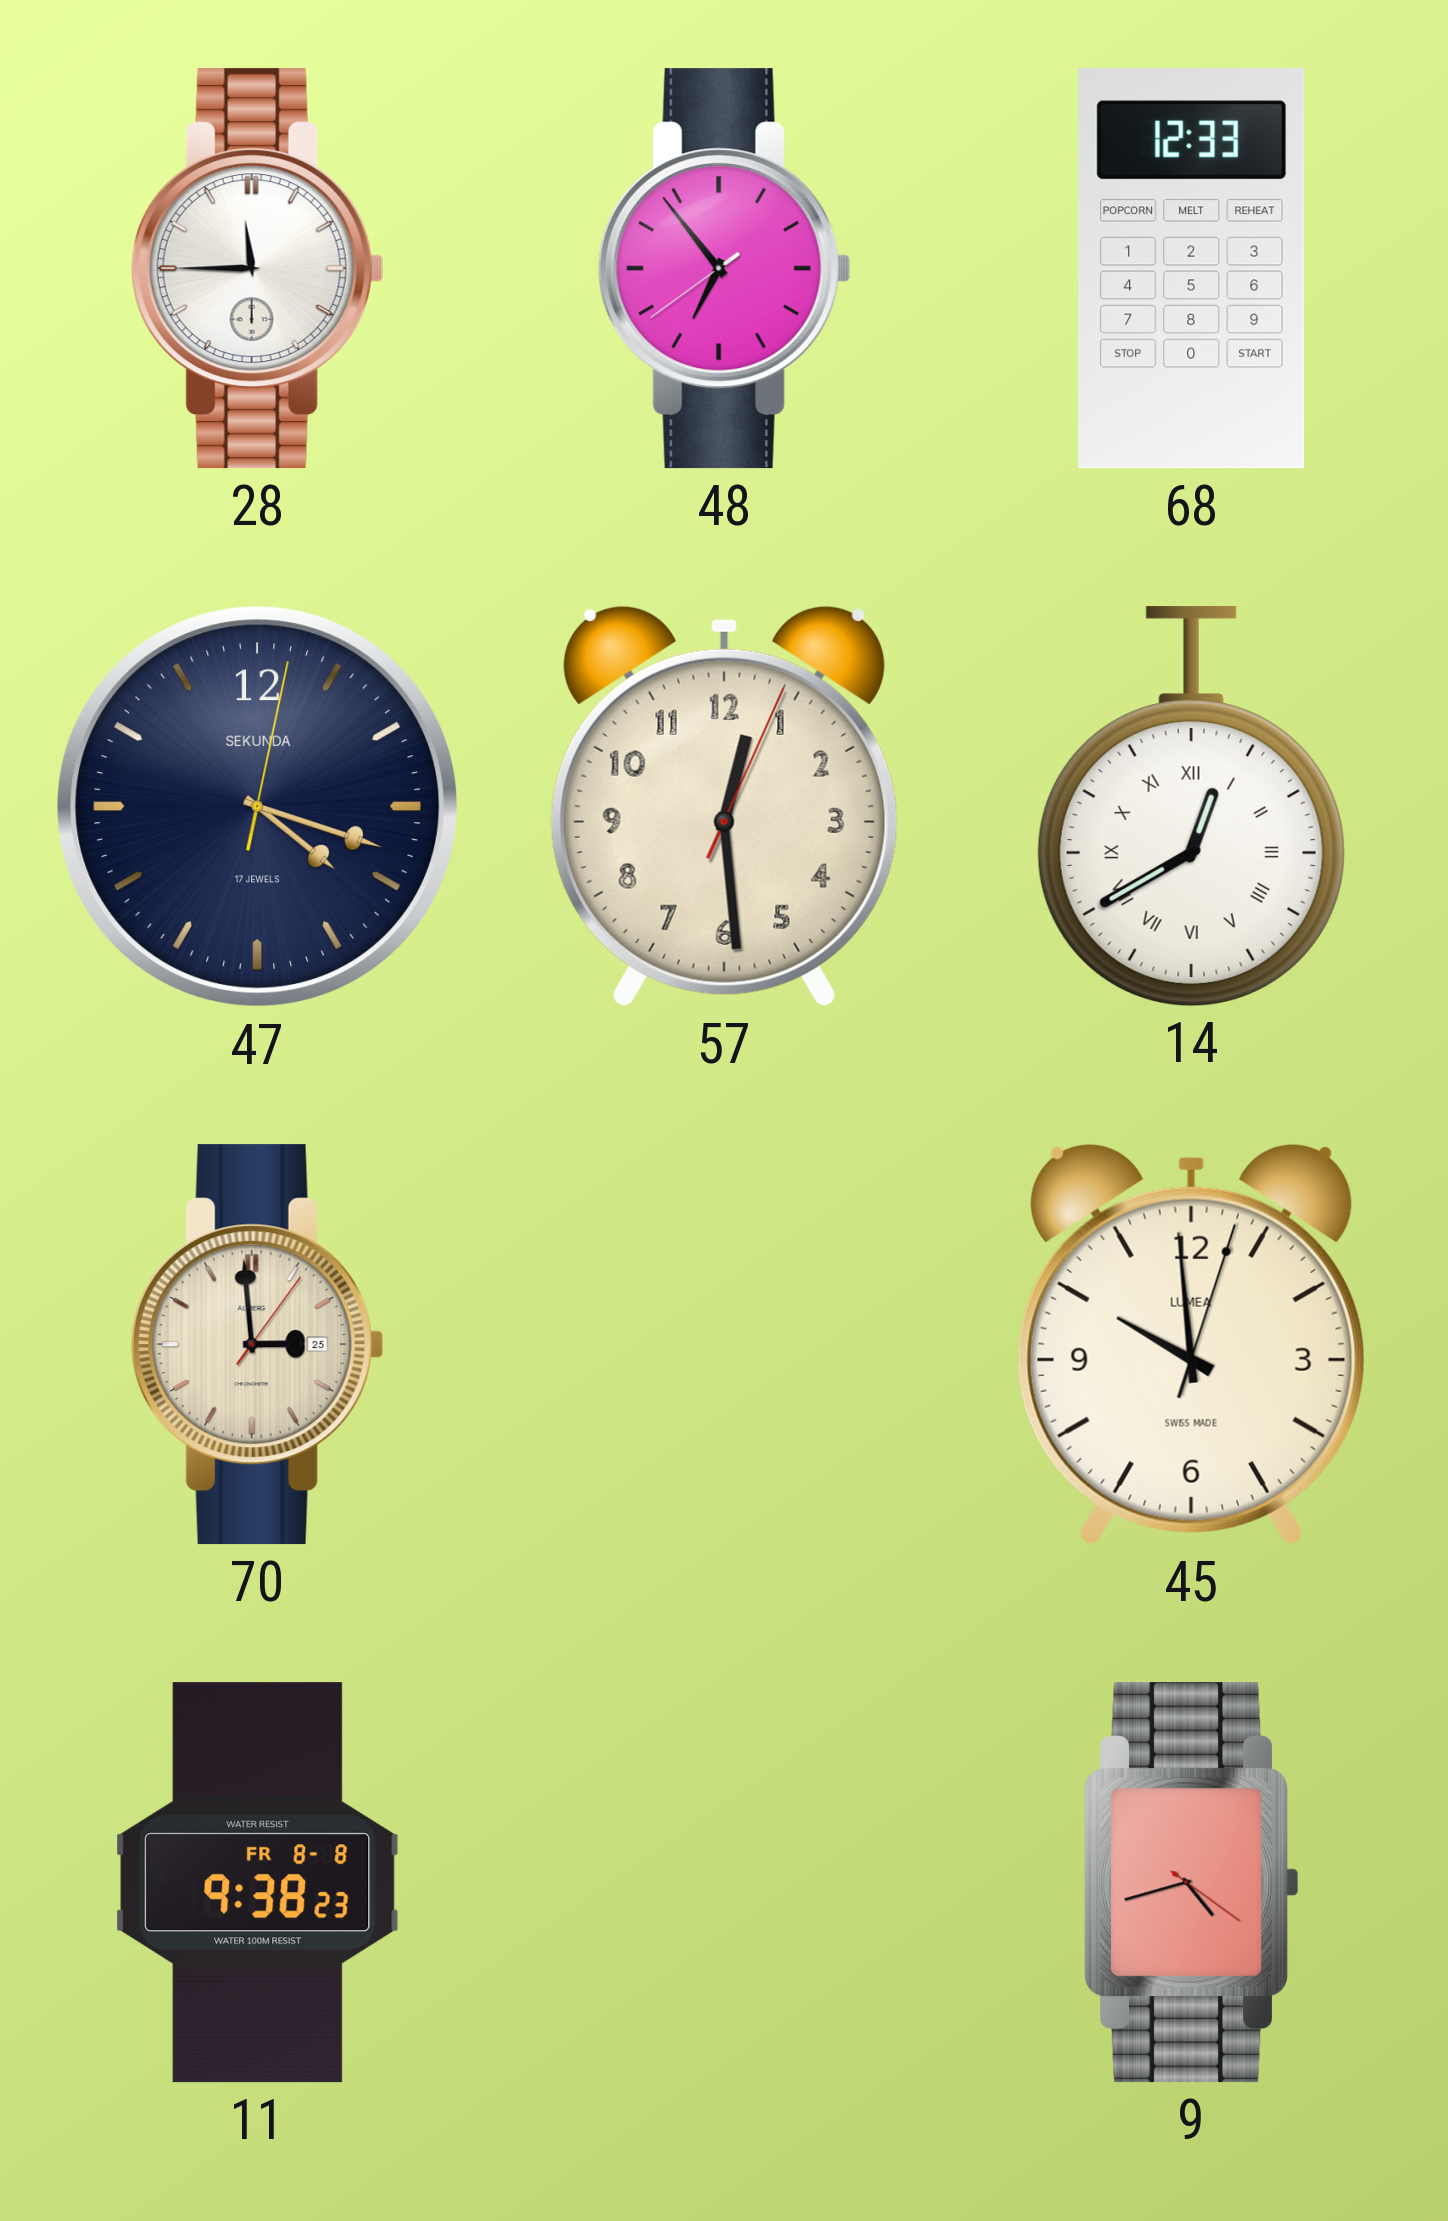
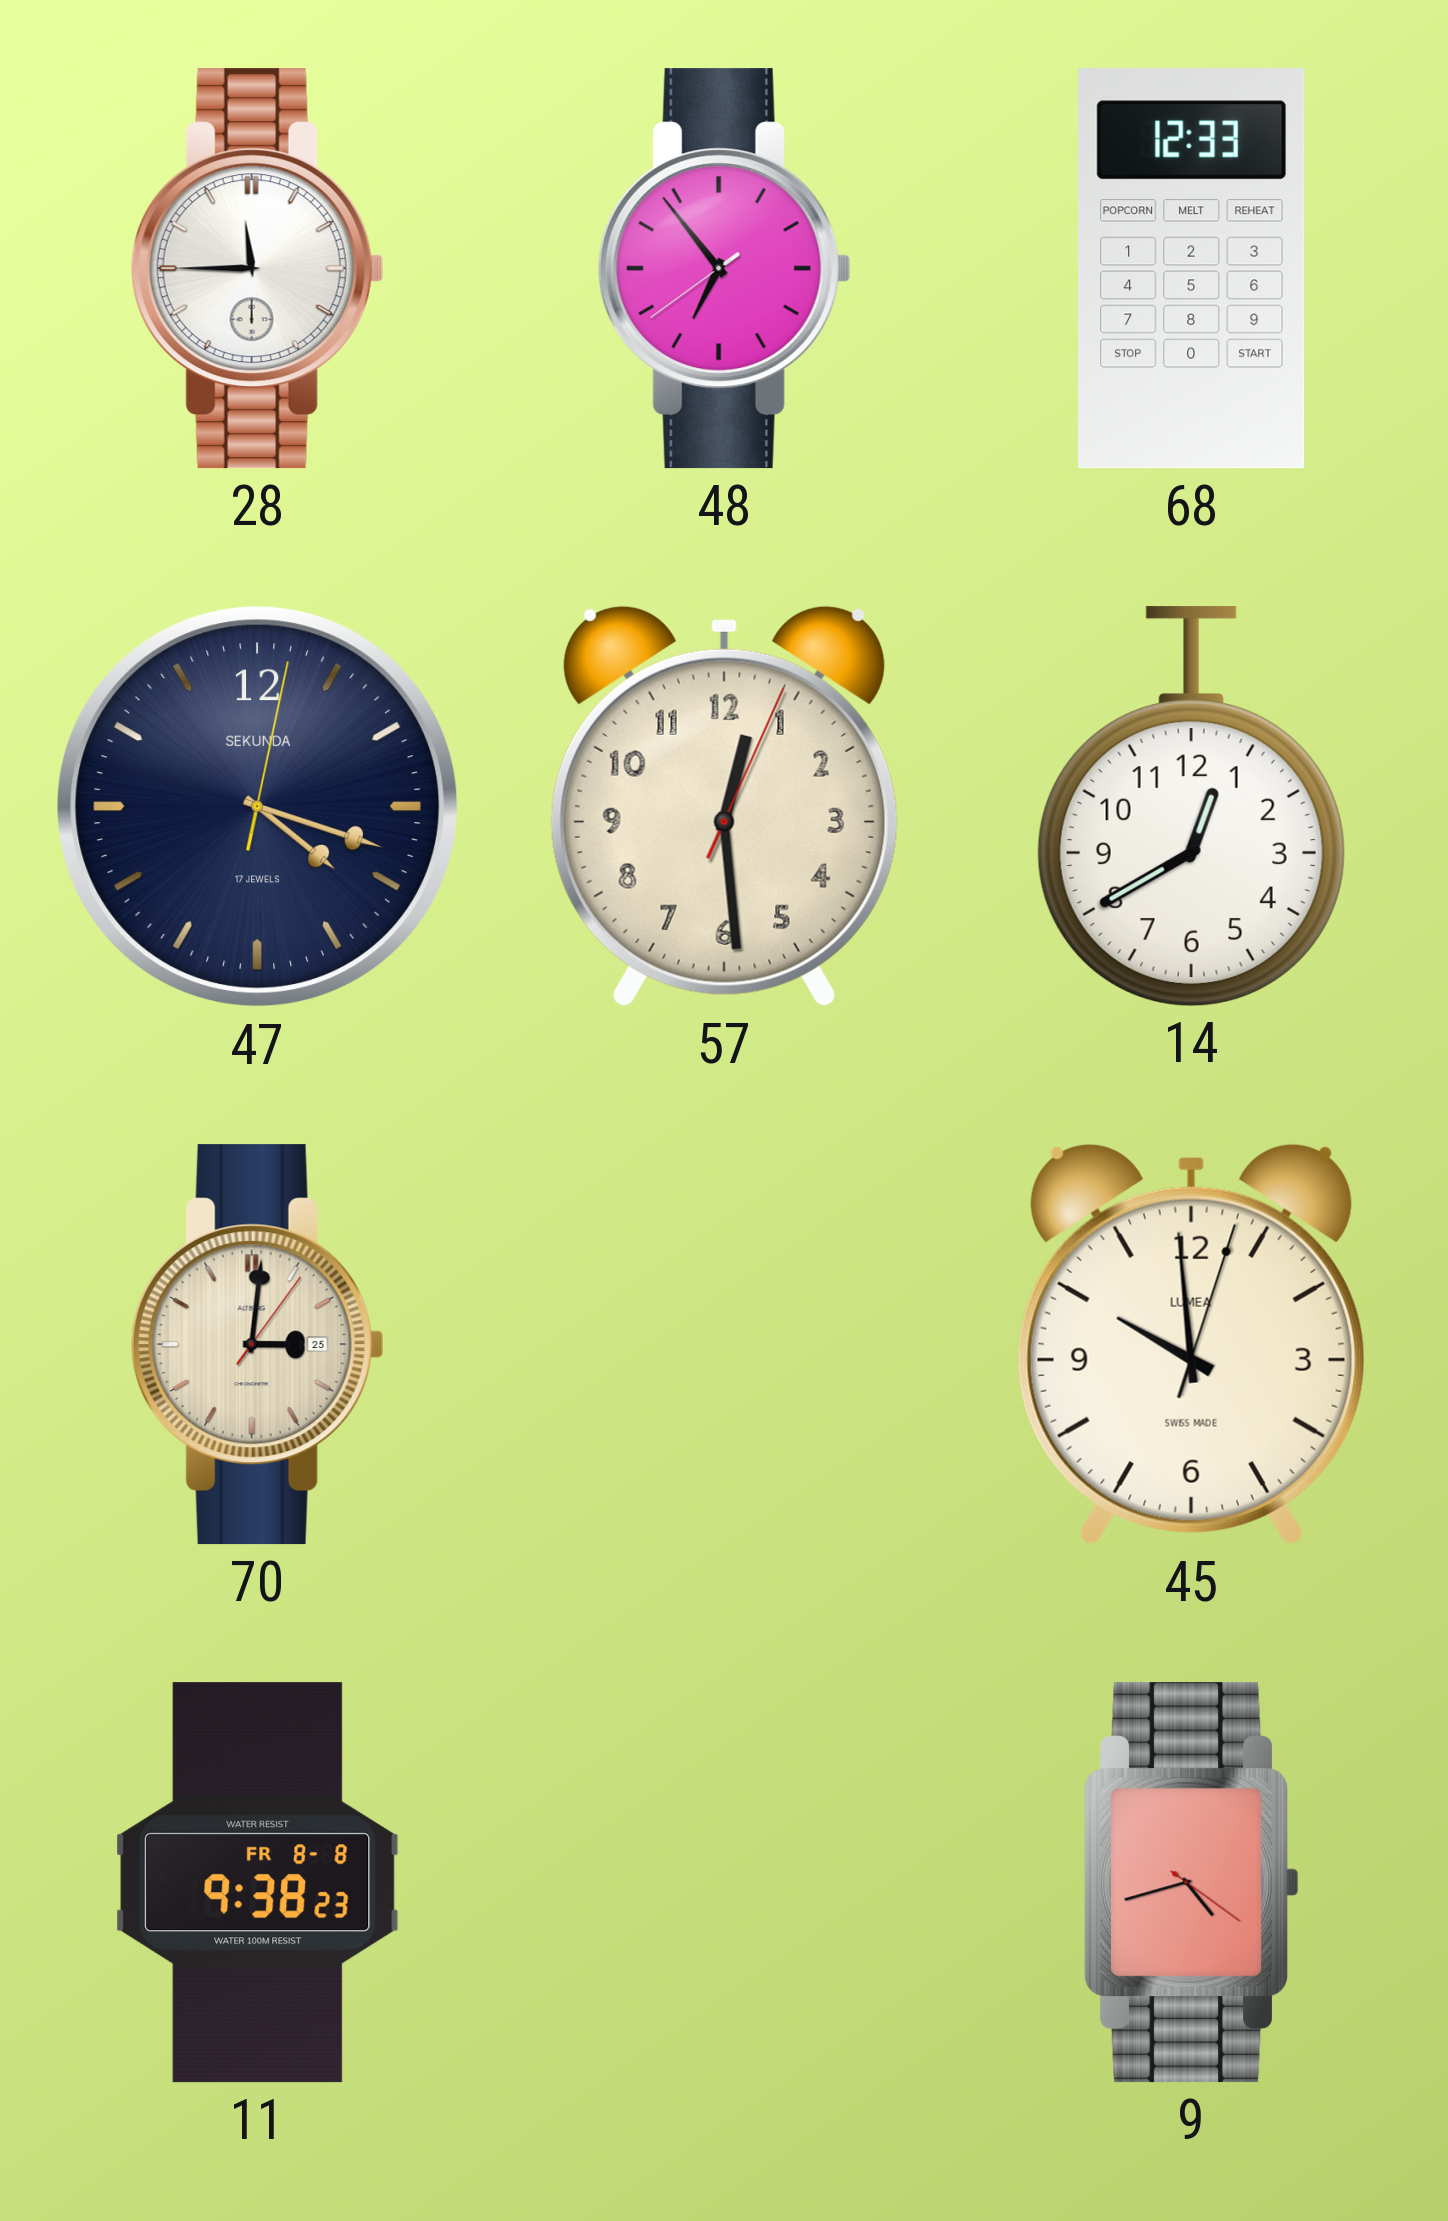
14 numerals: Roman -> Arabic (1191, 806)
70: 2:59 -> 3:01 (257, 1345)
